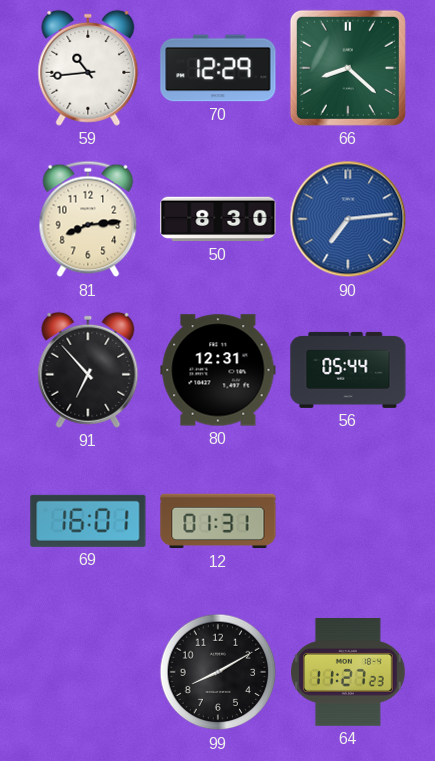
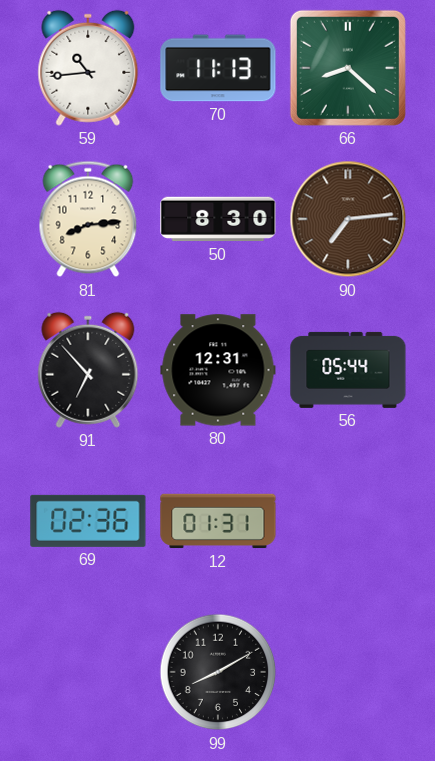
70: 12:29 -> 11:13 (218, 68)
90 dial: blue -> brown (348, 219)
69: 16:01 -> 02:36 (88, 521)
64: 11:27 -> none (349, 672)
